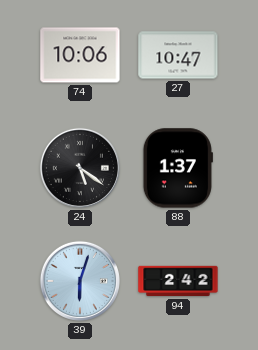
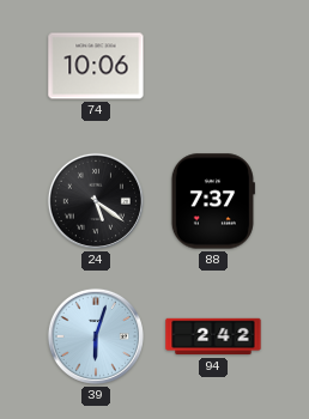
27: 10:47 -> none (178, 55)
88: 1:37 -> 7:37 (213, 201)
